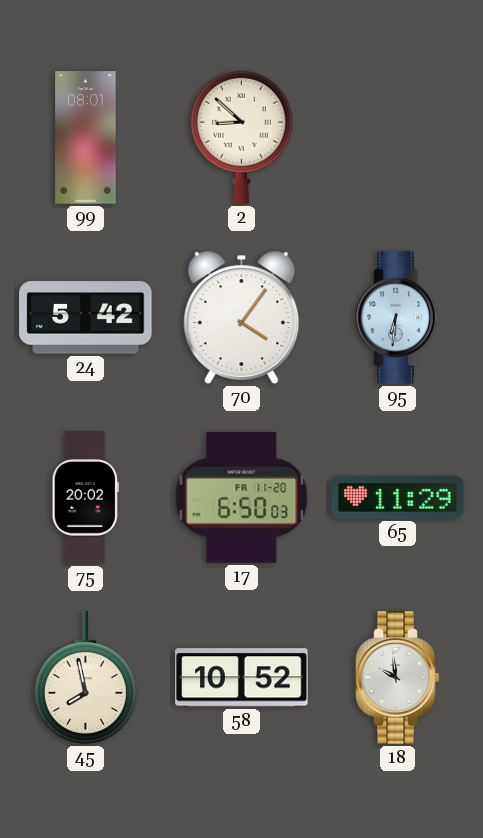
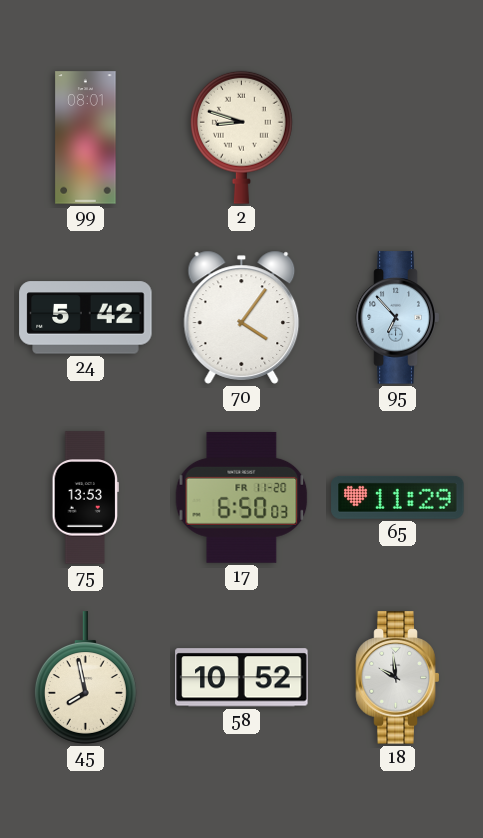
2: 8:52 -> 8:48 (241, 137)
95: 6:31 -> 6:53 (398, 318)
75: 20:02 -> 13:53 (85, 498)
